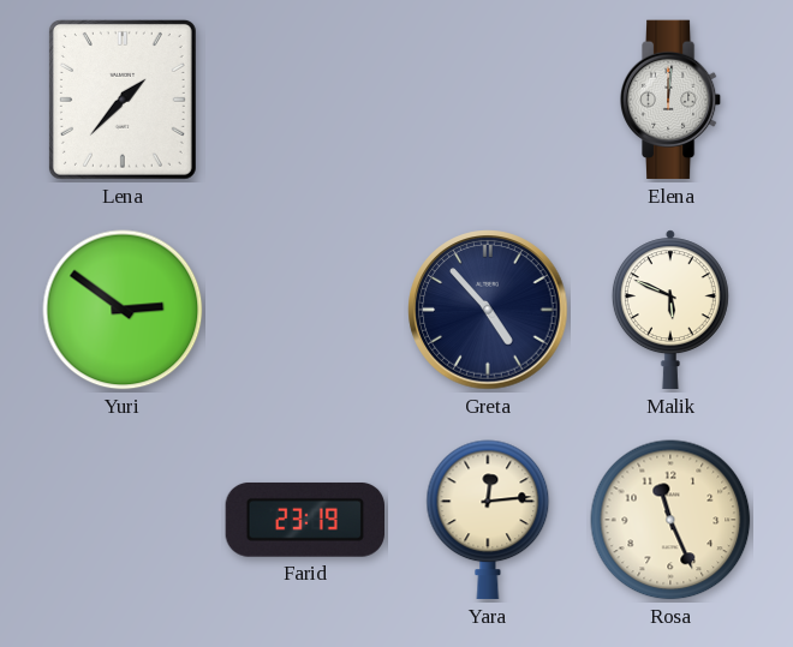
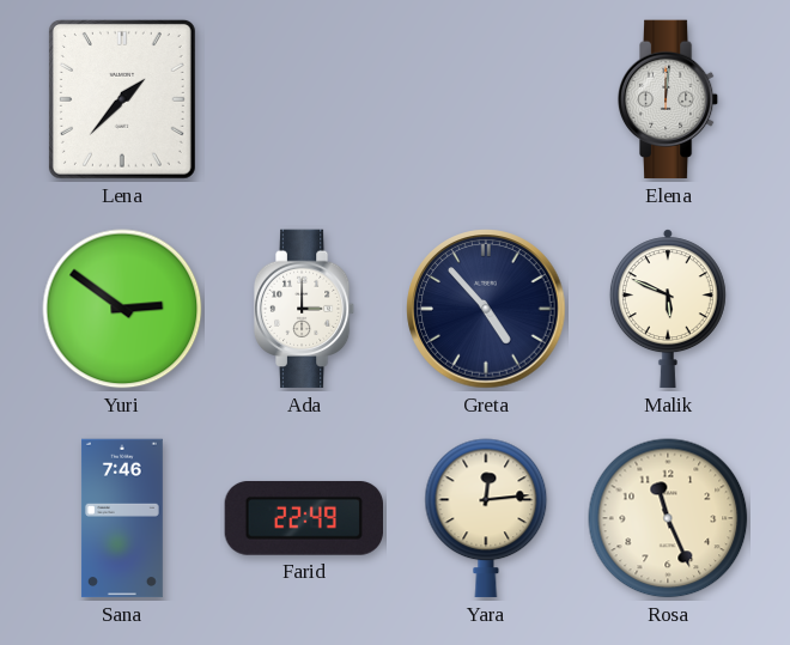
Ada: none -> 3:00 (304, 309)
Sana: none -> 7:46 (122, 518)
Farid: 23:19 -> 22:49 (303, 518)
